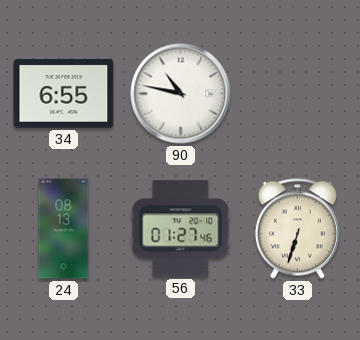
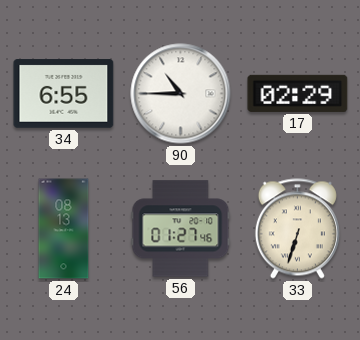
90: 10:47 -> 10:45 (181, 94)
17: none -> 02:29 (298, 93)
